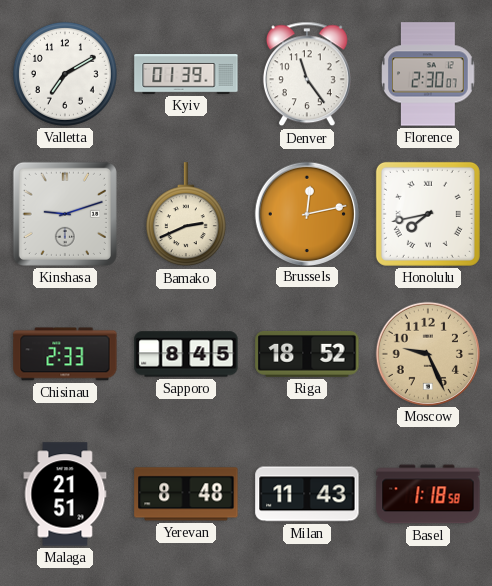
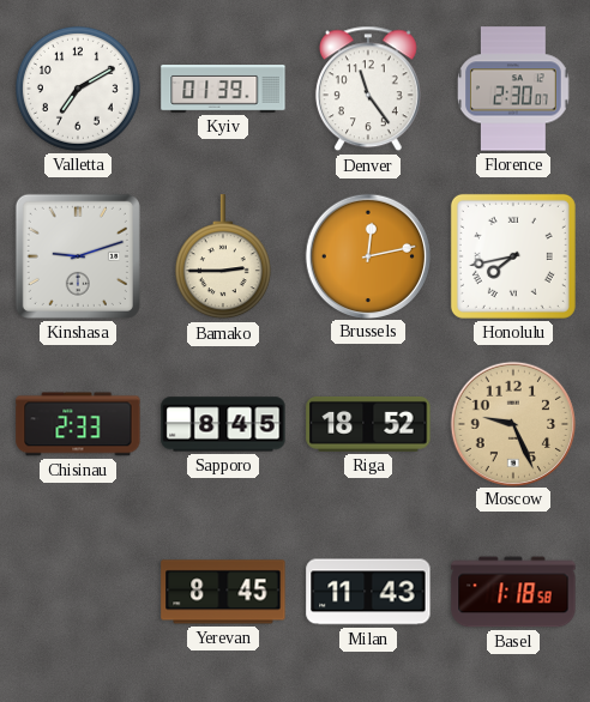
Bamako: 2:41 -> 2:45 (223, 258)
Malaga: 21:51 -> none (65, 494)
Yerevan: 8:48 -> 8:45 (223, 592)
